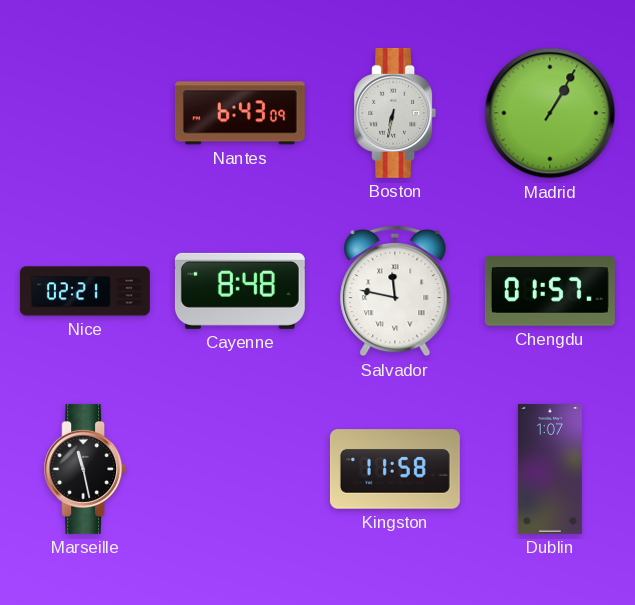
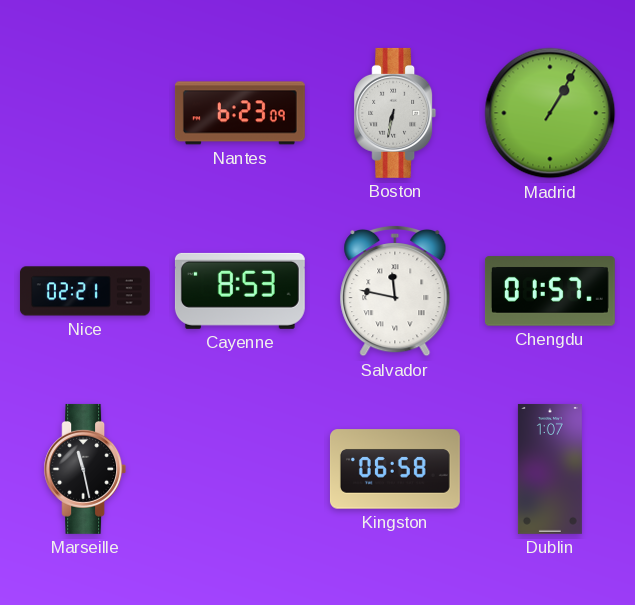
Nantes: 6:43 -> 6:23 (240, 113)
Cayenne: 8:48 -> 8:53 (240, 291)
Kingston: 11:58 -> 06:58 (395, 469)
